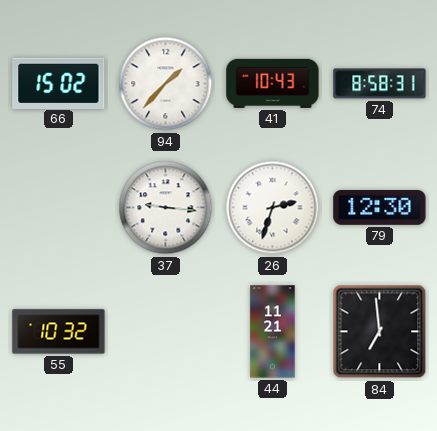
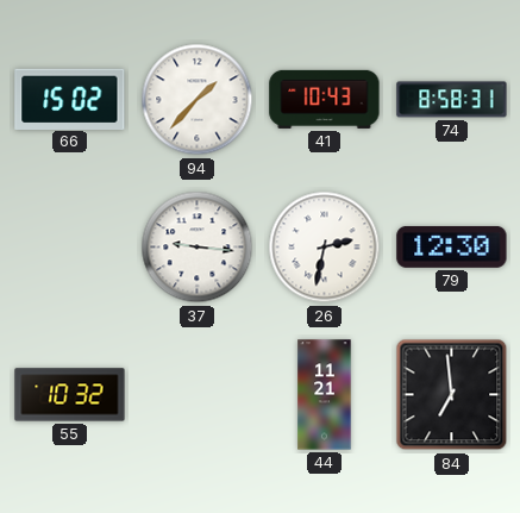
26: 2:33 -> 2:32 (325, 248)
